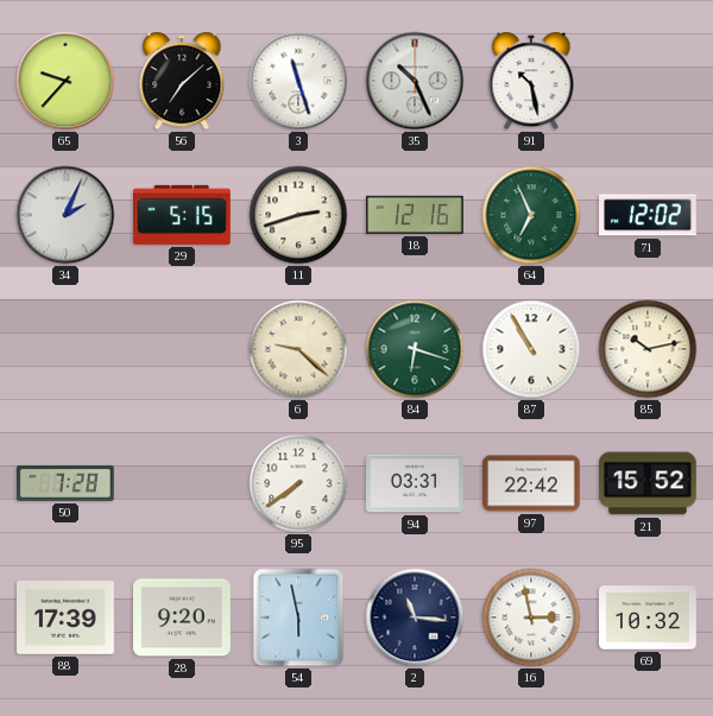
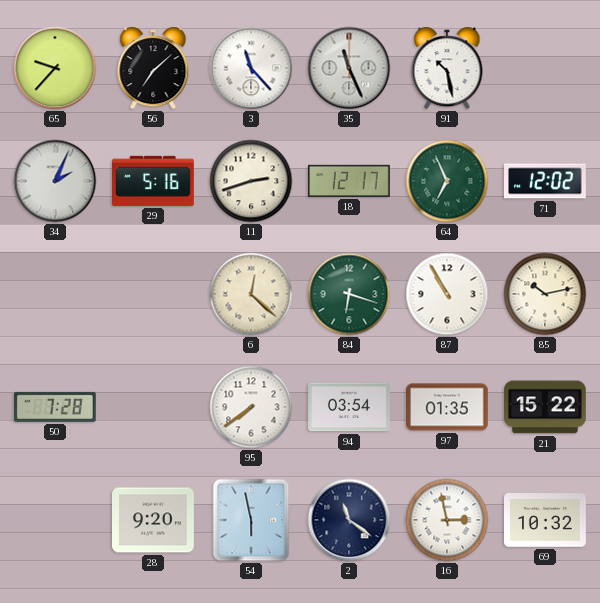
3: 11:27 -> 11:23 (251, 68)
35: 10:26 -> 11:26 (349, 68)
29: 5:15 -> 5:16 (154, 181)
18: 12:16 -> 12:17 (350, 181)
6: 9:22 -> 12:22 (251, 294)
94: 03:31 -> 03:54 (350, 407)
97: 22:42 -> 01:35 (448, 407)
21: 15:52 -> 15:22 (546, 407)
88: 17:39 -> none (67, 619)
2: 11:16 -> 11:21 (349, 520)
